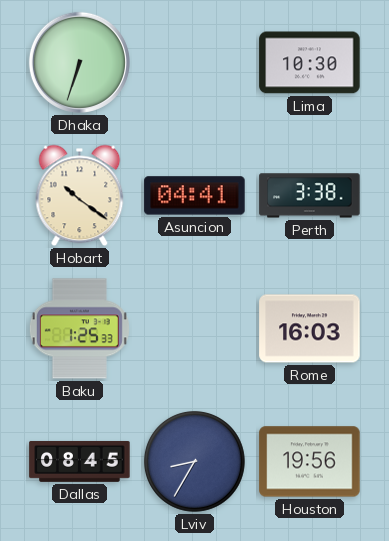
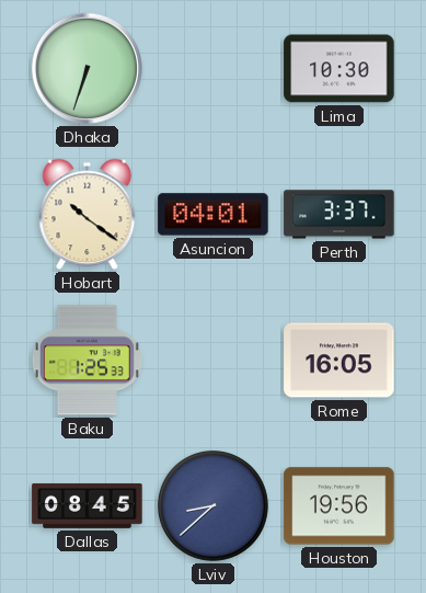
Asuncion: 04:41 -> 04:01 (214, 215)
Perth: 3:38 -> 3:37 (339, 215)
Rome: 16:03 -> 16:05 (339, 361)
Lviv: 8:35 -> 8:38 (212, 505)
